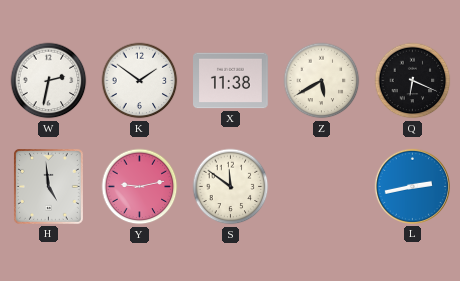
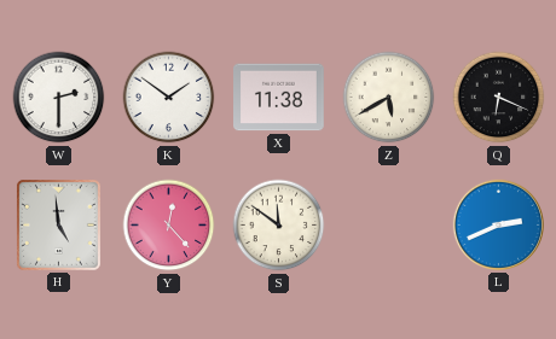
W: 2:32 -> 2:30 (59, 98)
Y: 9:13 -> 12:23 (169, 226)
L: 2:43 -> 2:41 (498, 224)
